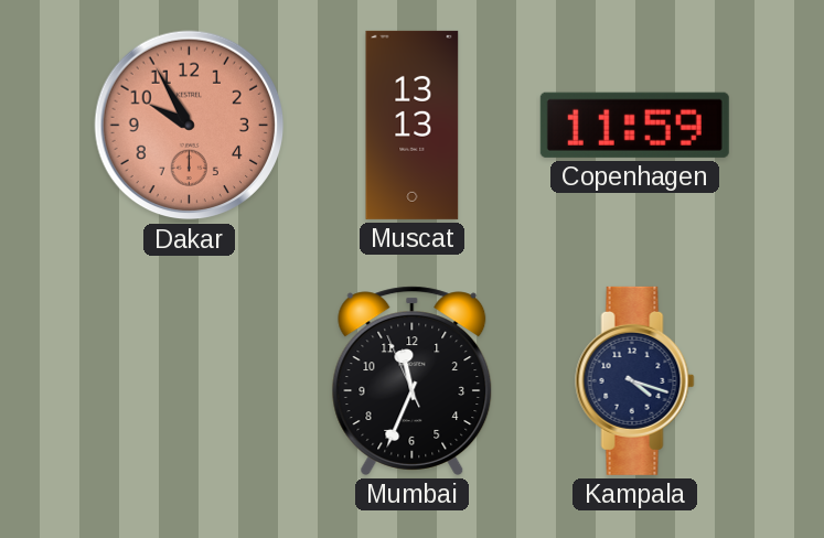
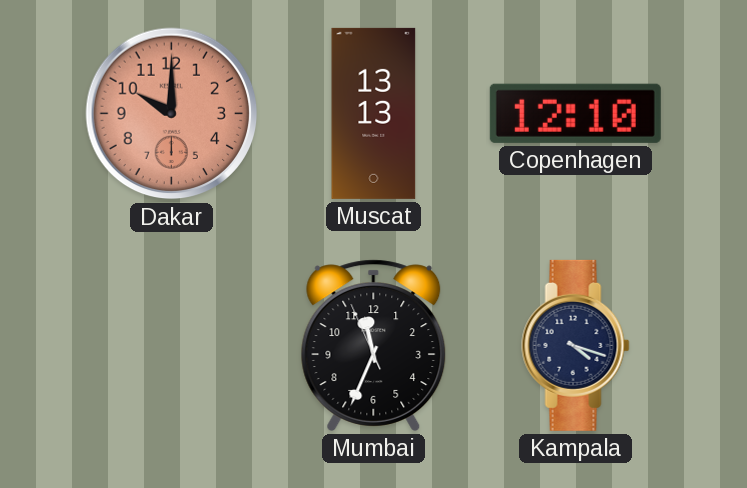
Dakar: 9:55 -> 10:00 (172, 114)
Copenhagen: 11:59 -> 12:10 (575, 113)
